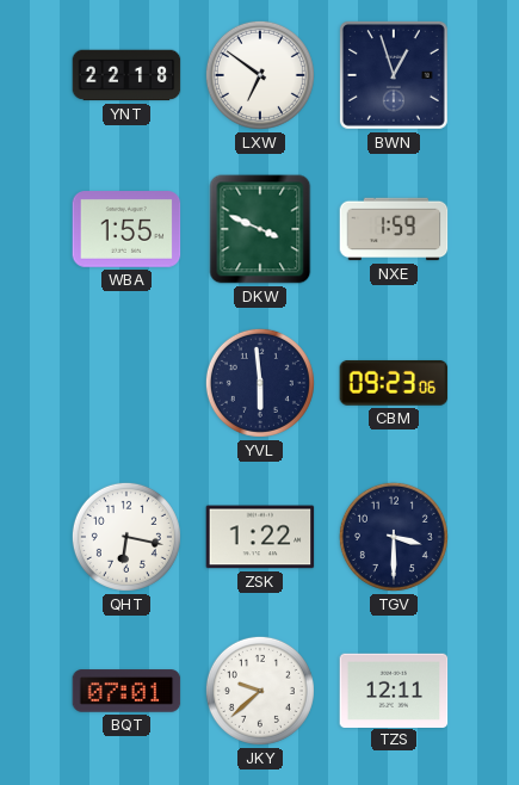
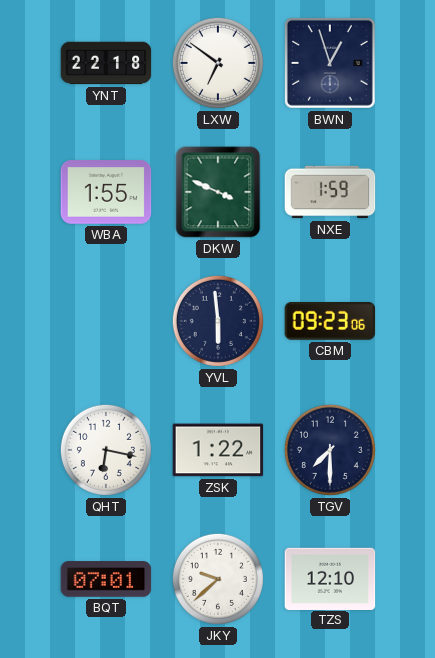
TGV: 3:30 -> 7:30 (330, 450)
TZS: 12:11 -> 12:10 (330, 578)
